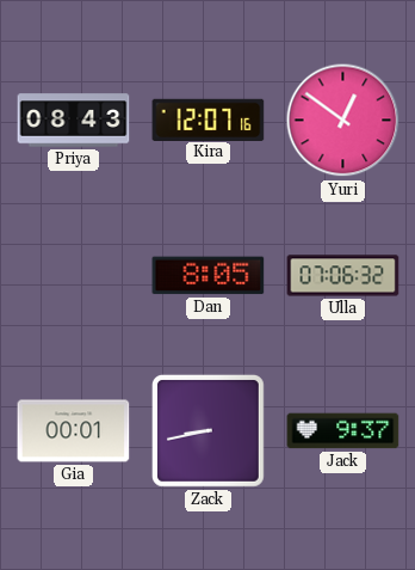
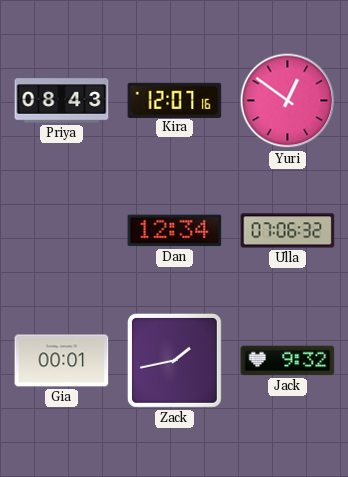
Dan: 8:05 -> 12:34 (175, 231)
Zack: 8:43 -> 1:43 (174, 360)
Jack: 9:37 -> 9:32 (288, 361)
